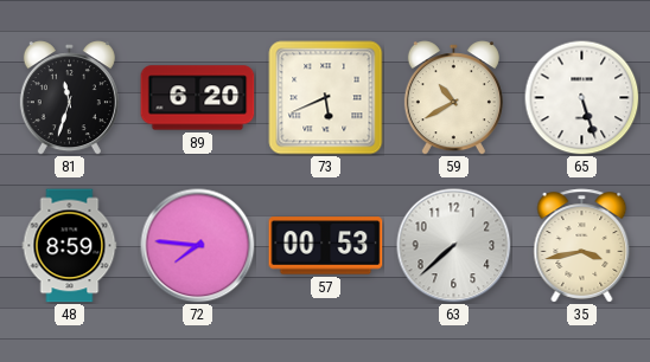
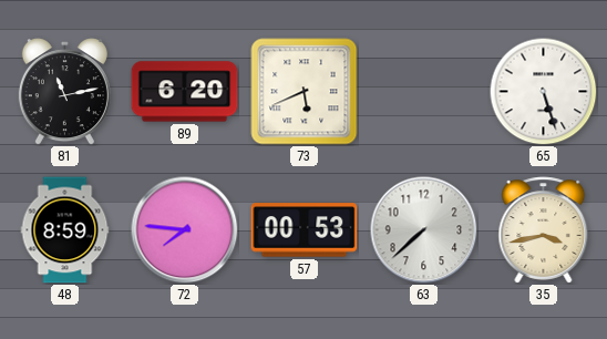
81: 11:33 -> 11:13 (64, 92)
59: 10:40 -> none (453, 98)
